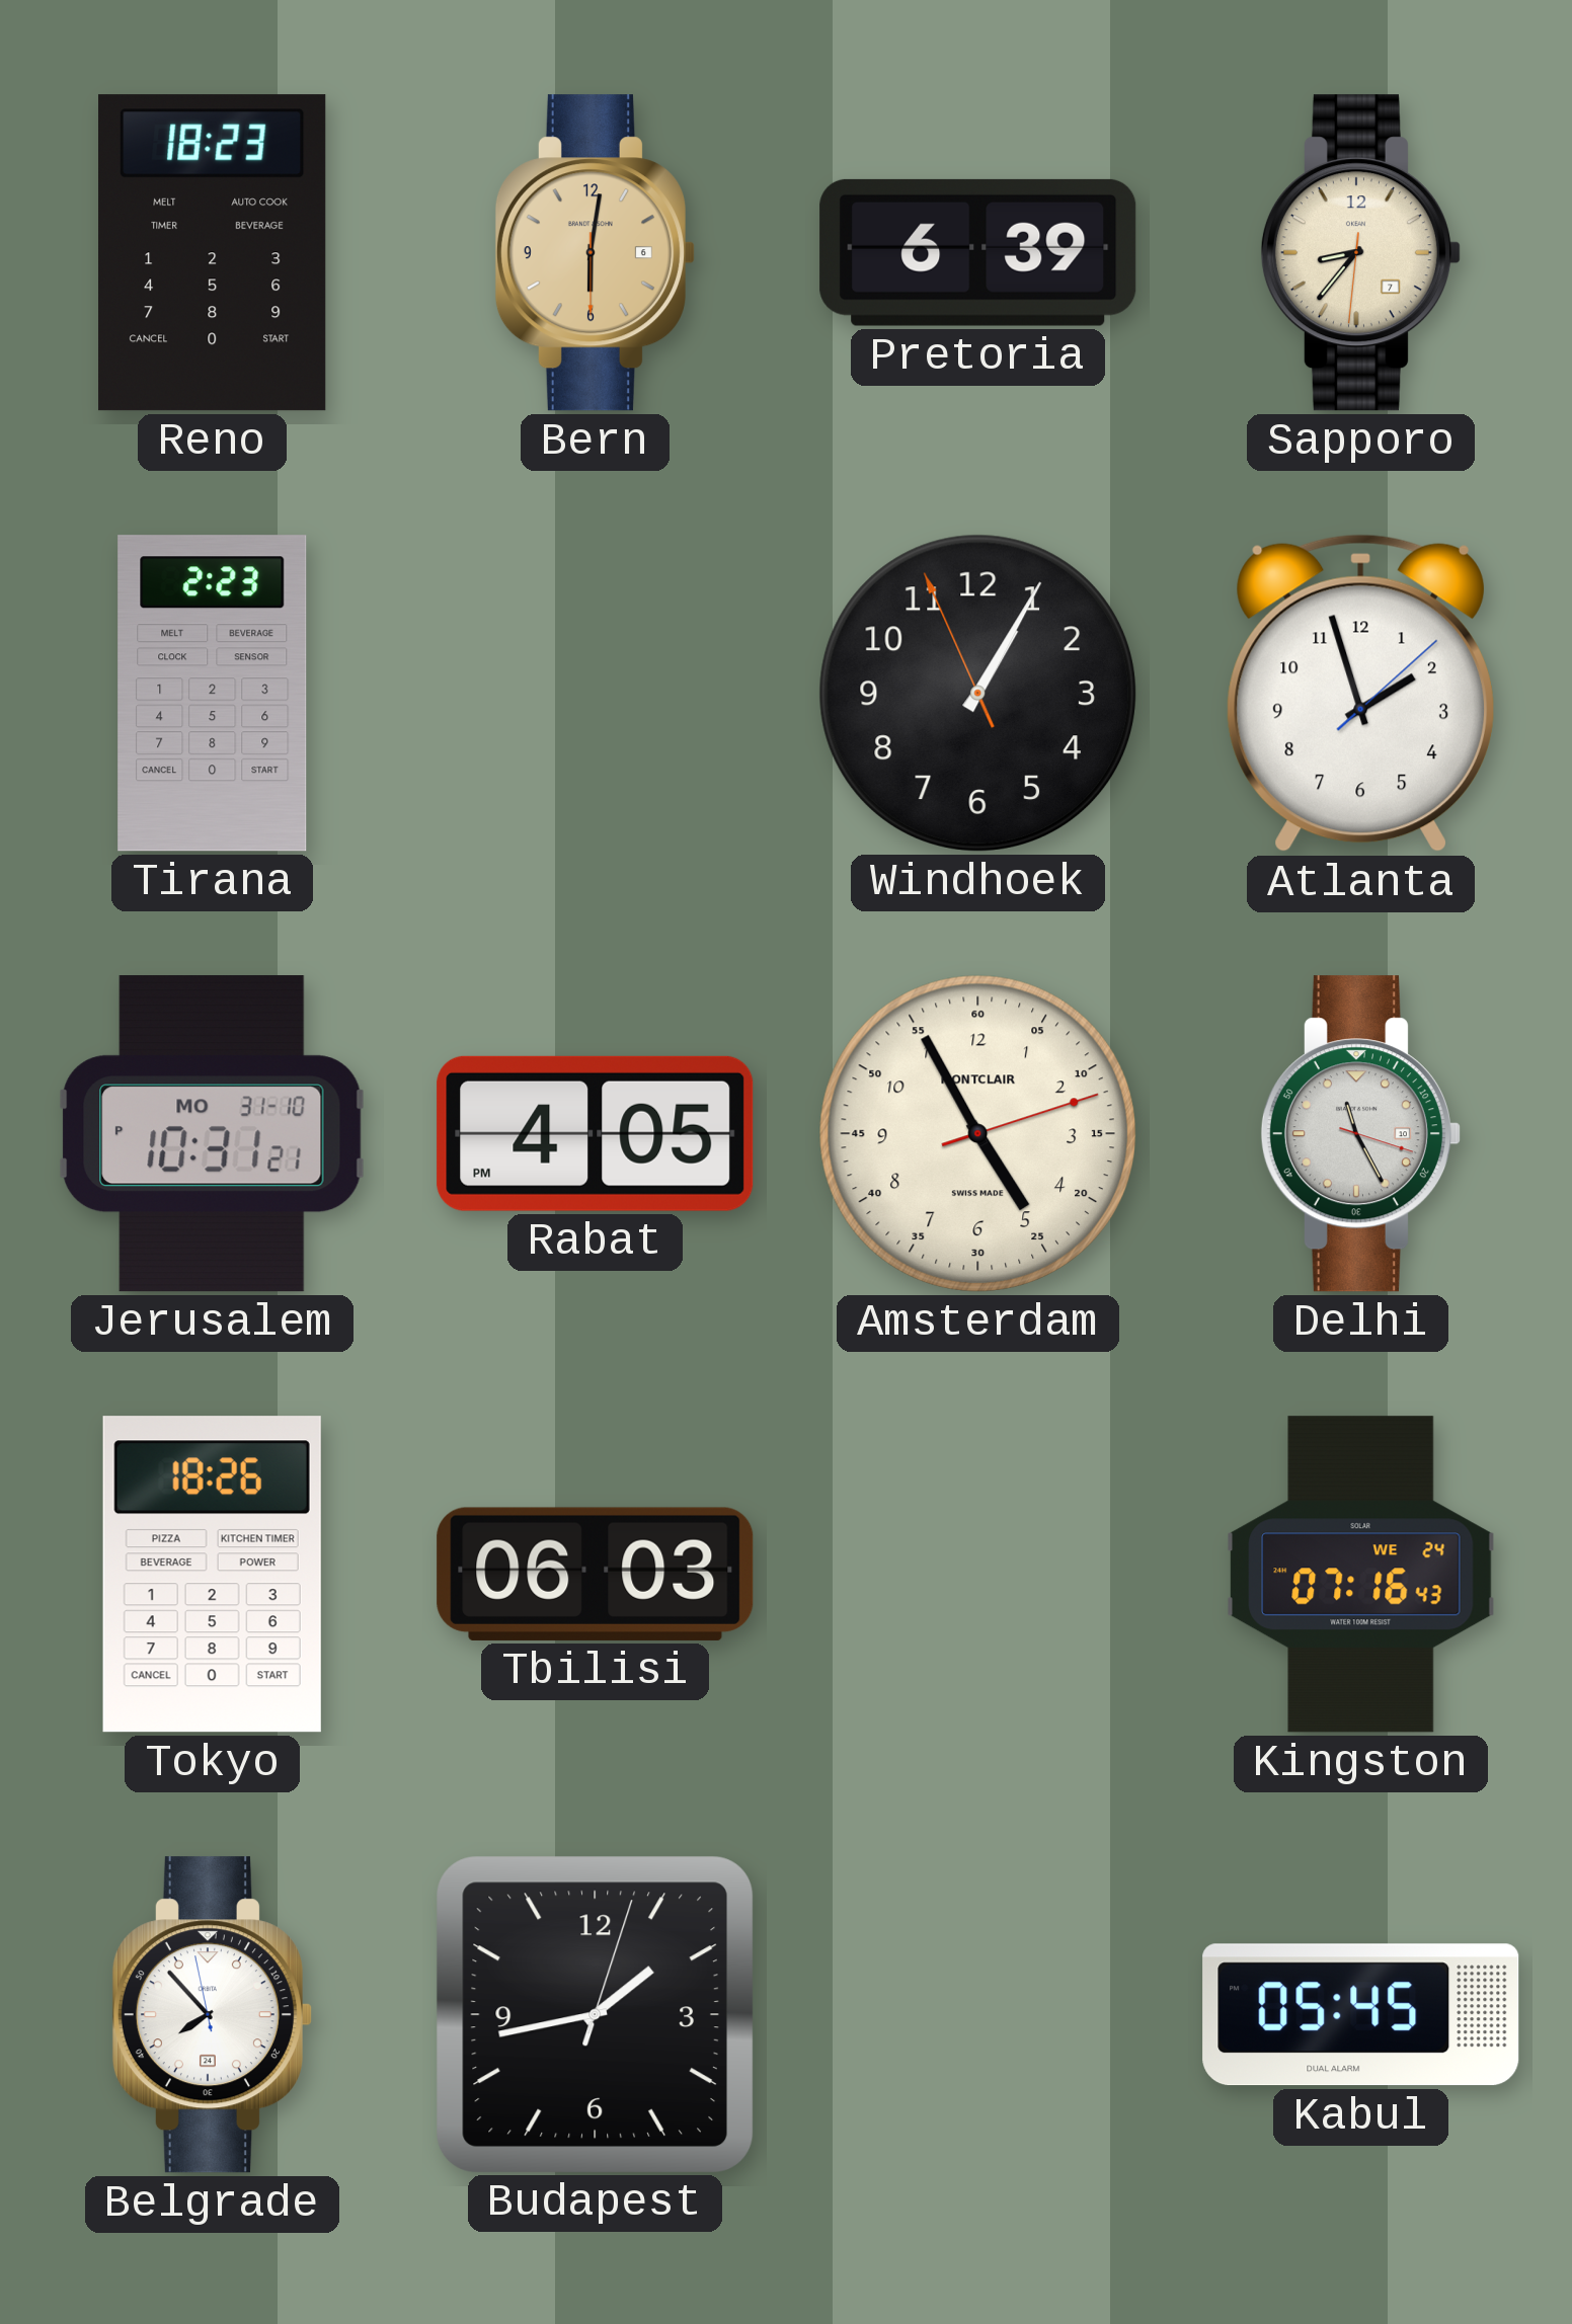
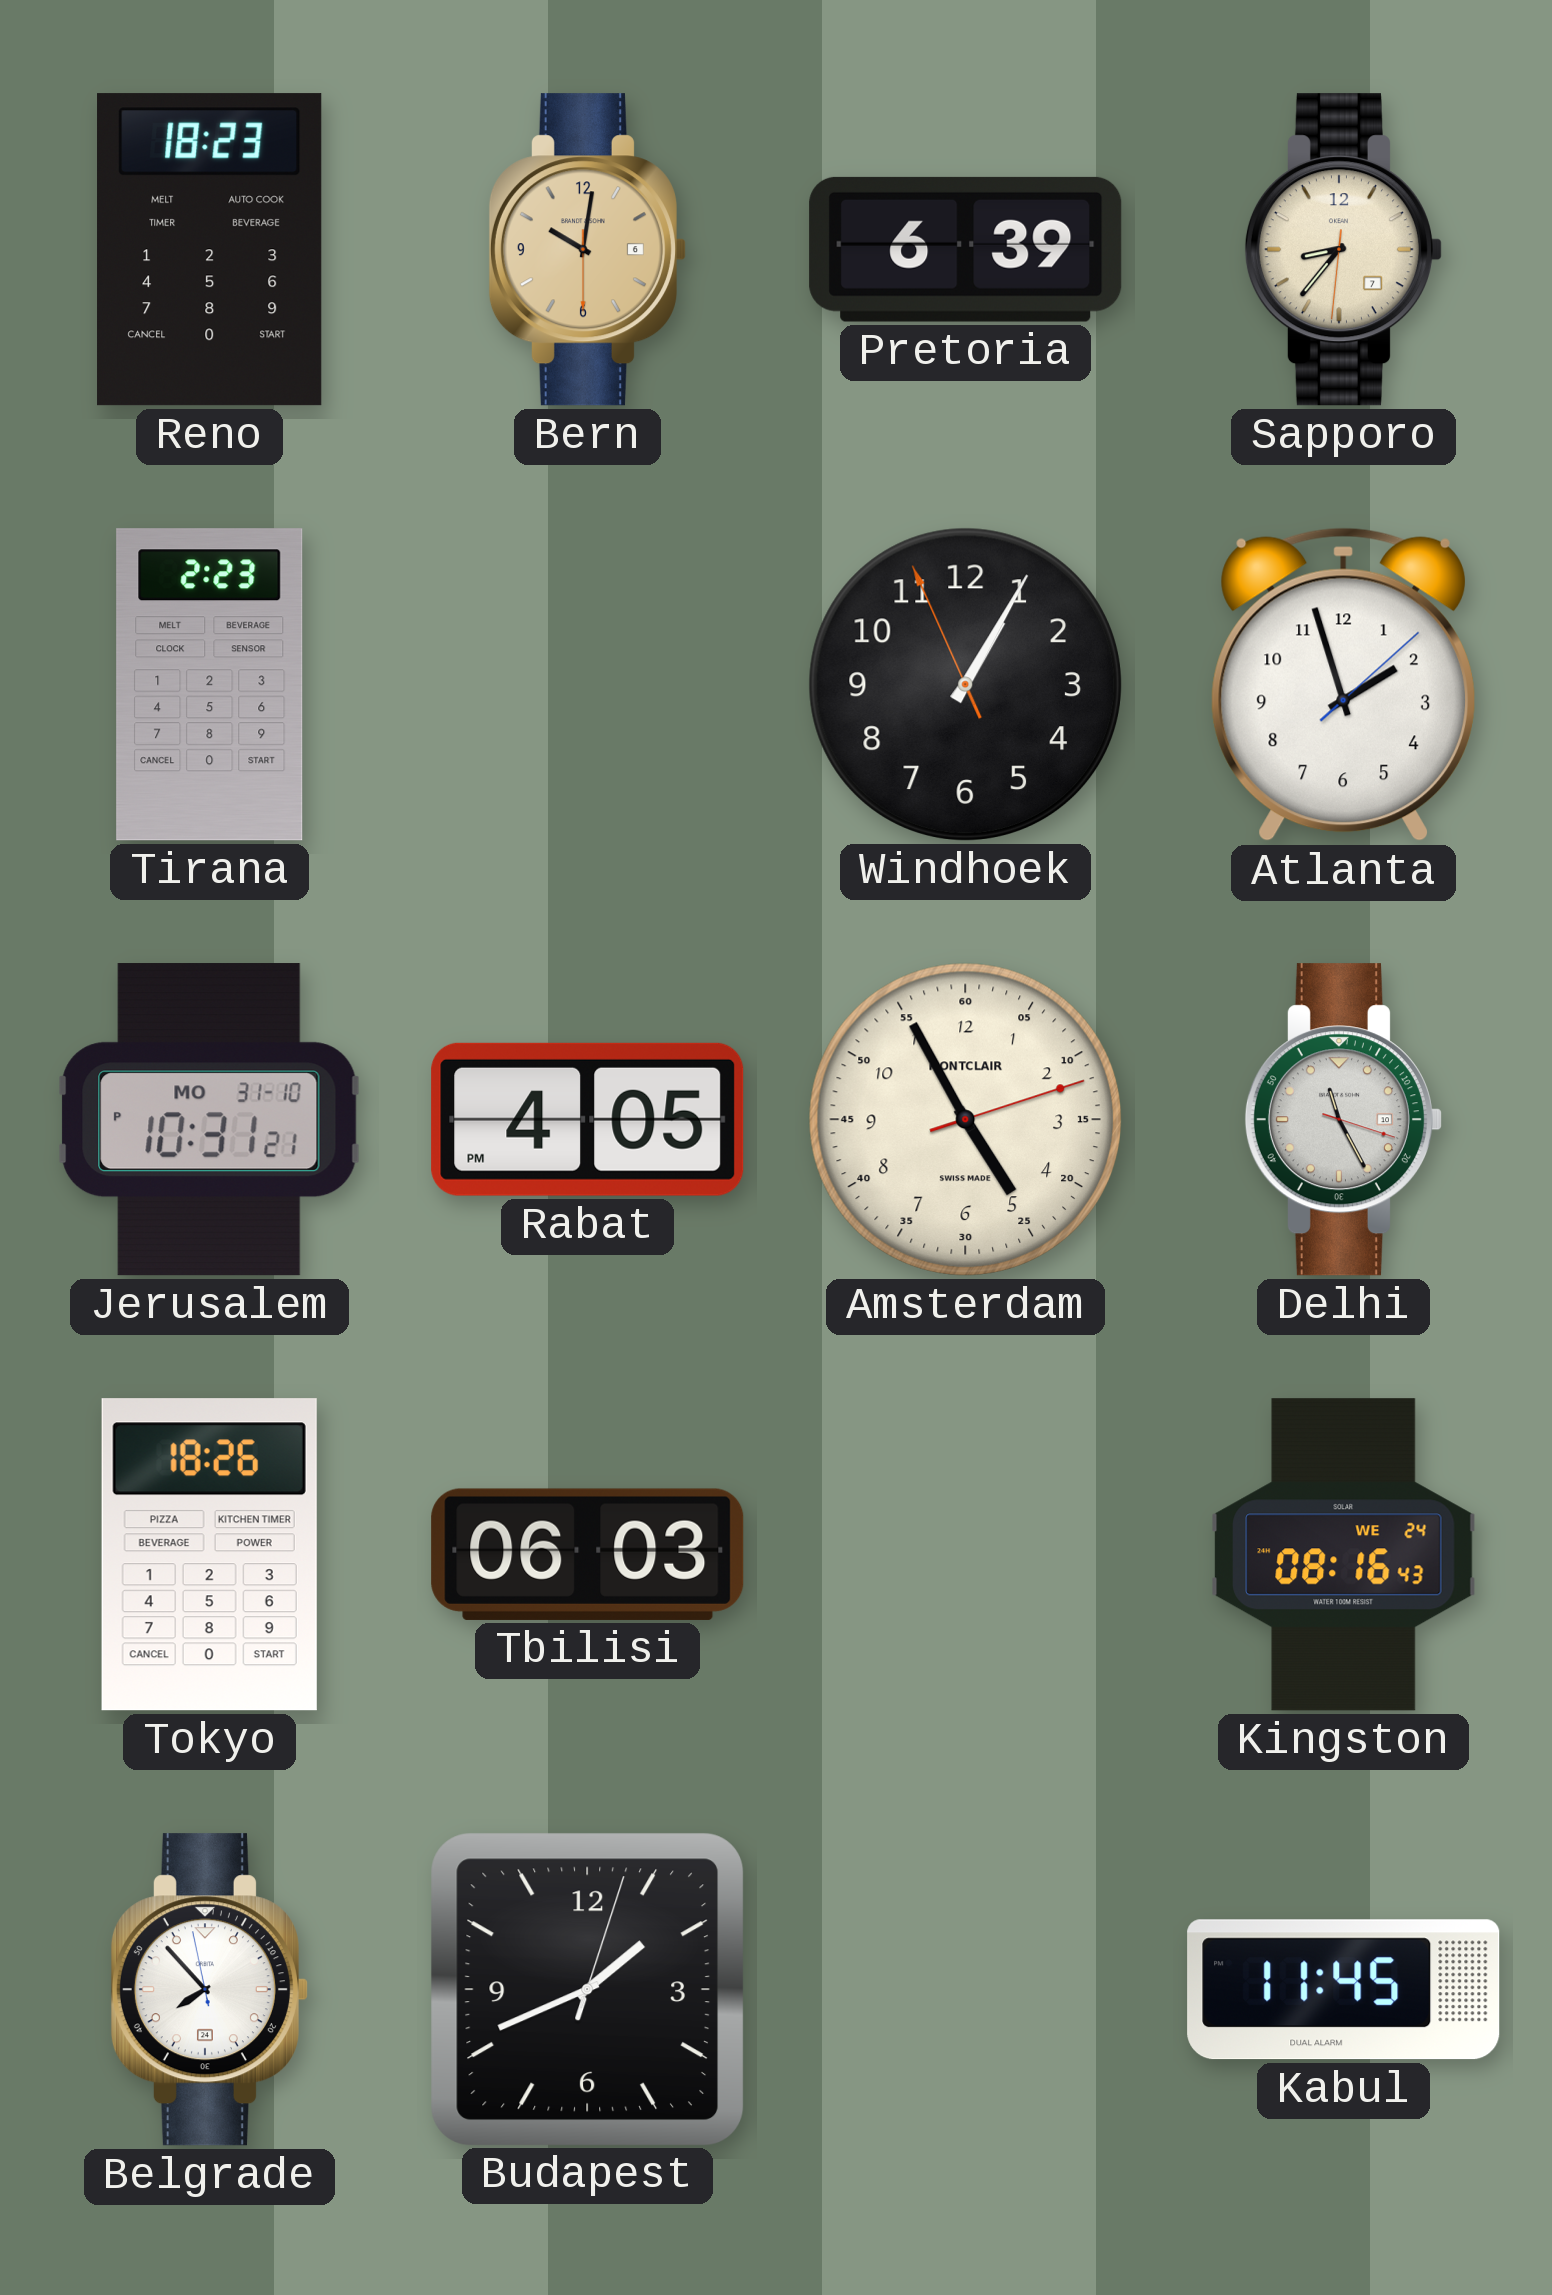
Bern: 6:01 -> 10:01 (587, 250)
Kingston: 07:16 -> 08:16 (1344, 1555)
Budapest: 1:43 -> 1:41 (587, 1989)
Kabul: 05:45 -> 11:45 (1344, 1990)
